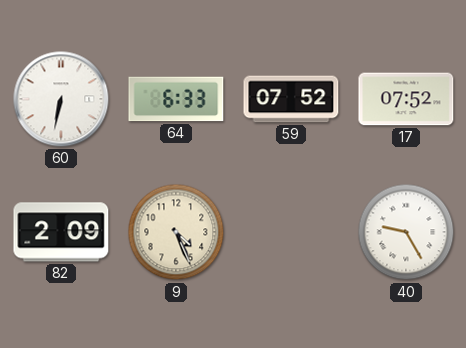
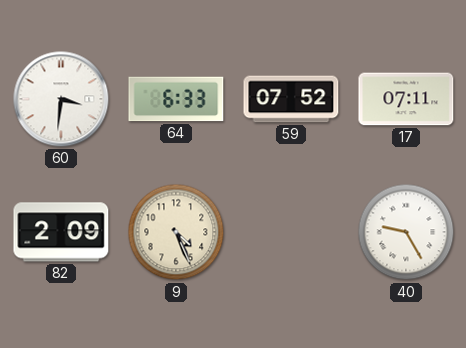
60: 6:32 -> 3:31 (61, 99)
17: 07:52 -> 07:11 (406, 99)
